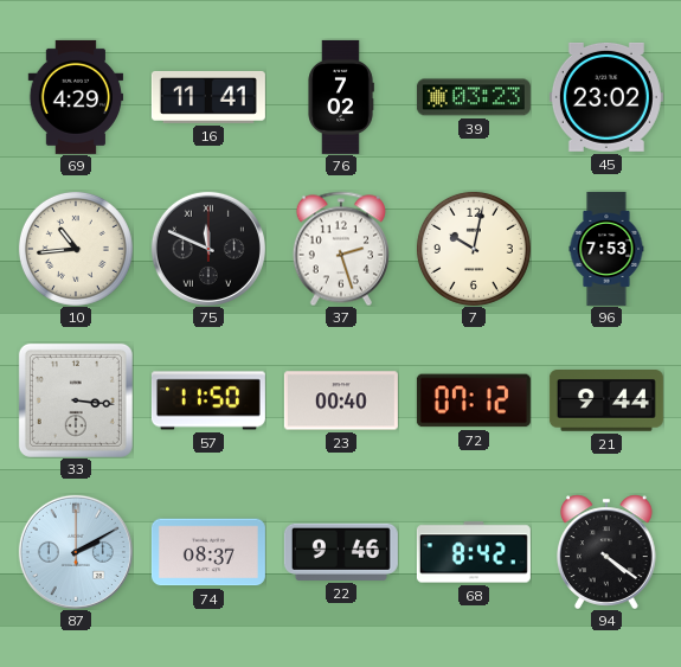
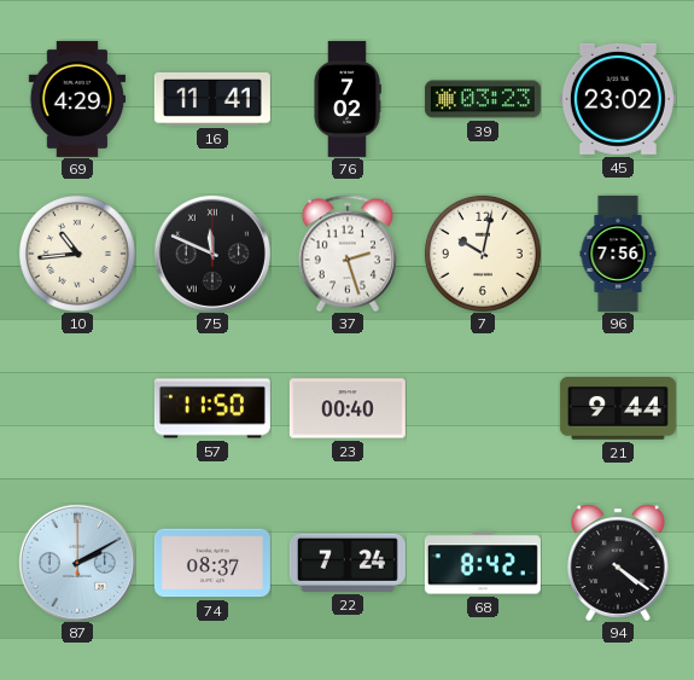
96: 7:53 -> 7:56 (618, 254)
33: 3:16 -> none (76, 400)
72: 07:12 -> none (474, 400)
22: 9:46 -> 7:24 (348, 563)
